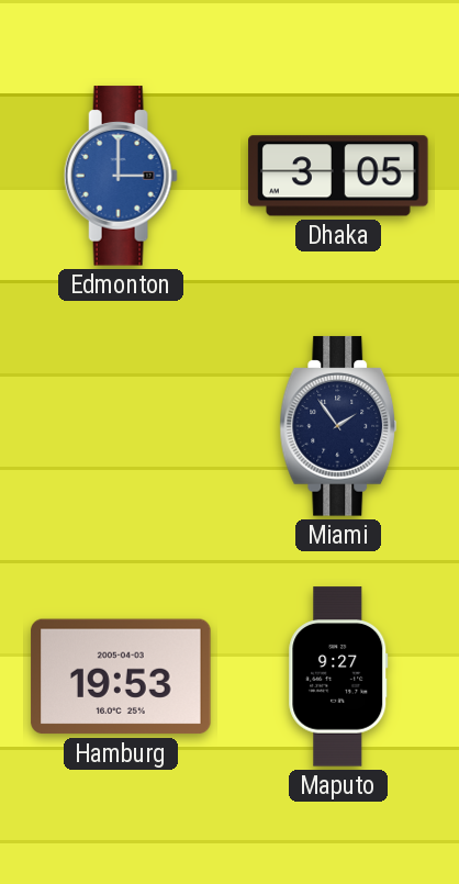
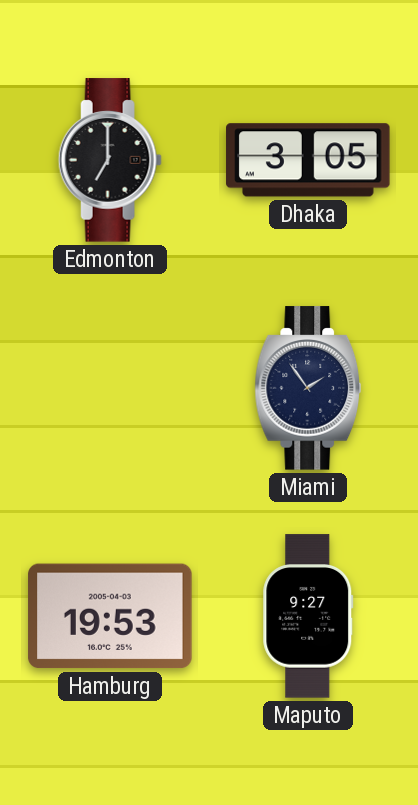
Edmonton: 3:00 -> 7:00 (110, 160)
Edmonton dial: blue -> black (110, 160)
